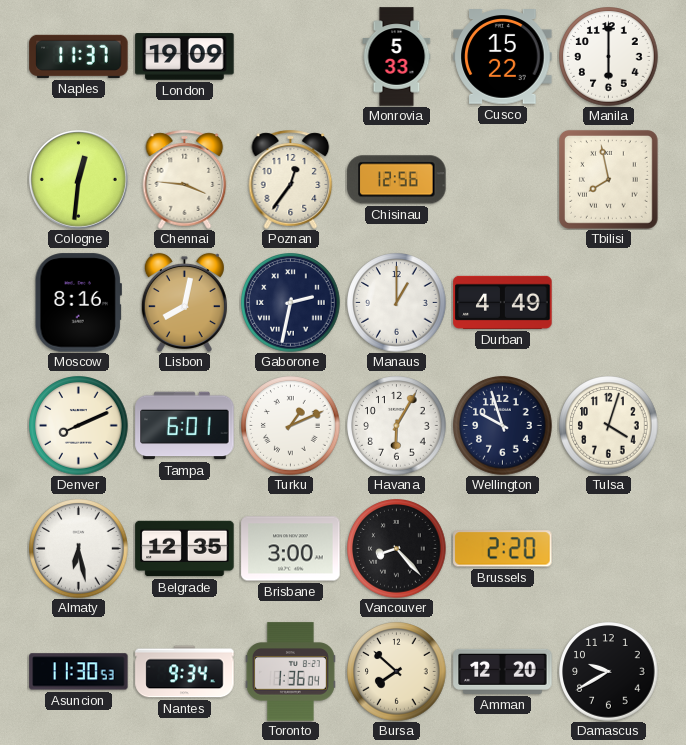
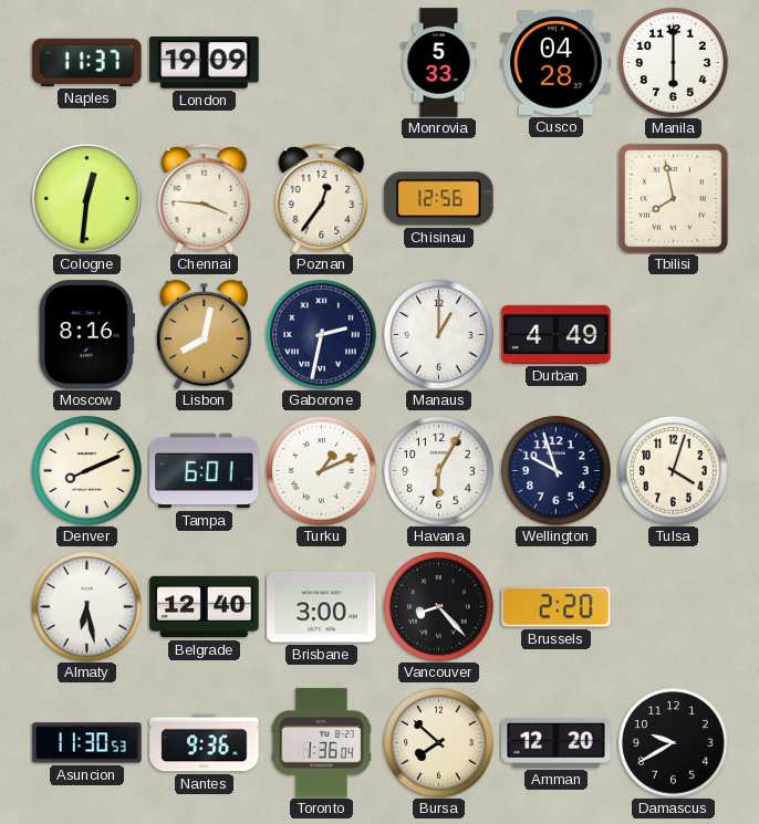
Cusco: 15:22 -> 04:28 (557, 63)
Belgrade: 12:35 -> 12:40 (205, 607)
Nantes: 9:34 -> 9:36 (205, 743)
